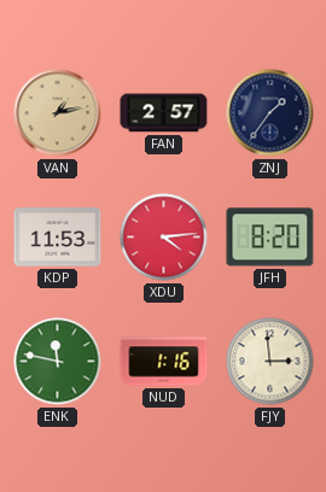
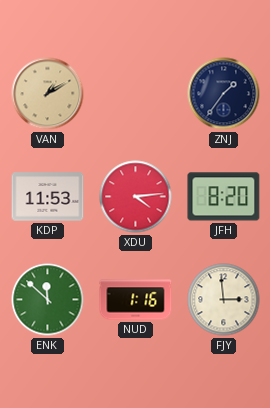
VAN: 1:13 -> 1:10 (48, 94)
FAN: 2:57 -> none (164, 113)
ENK: 11:47 -> 11:52 (48, 300)
